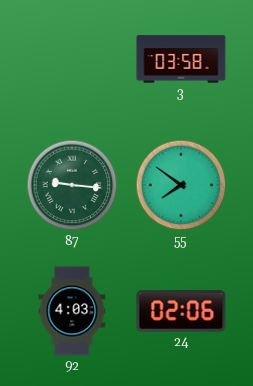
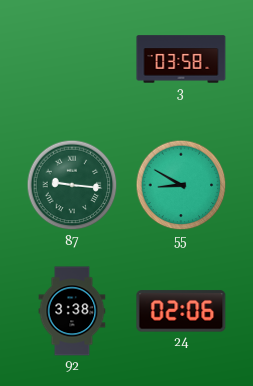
55: 7:51 -> 8:50 (181, 185)
92: 4:03 -> 3:38 (72, 311)
